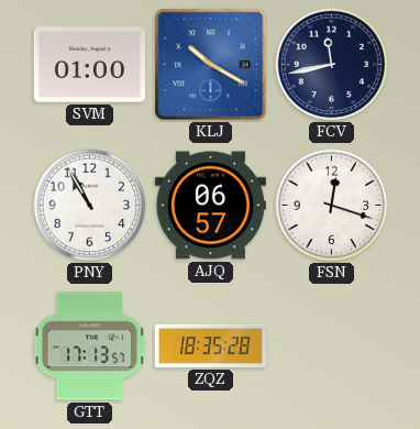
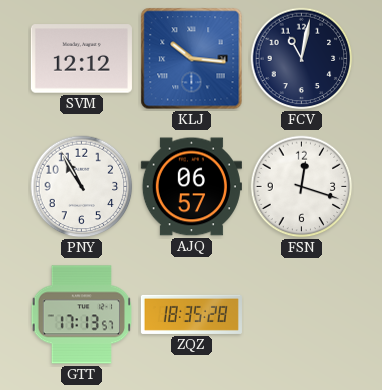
SVM: 01:00 -> 12:12 (81, 59)
KLJ: 10:20 -> 10:16 (192, 59)
FCV: 11:43 -> 11:02 (302, 59)
